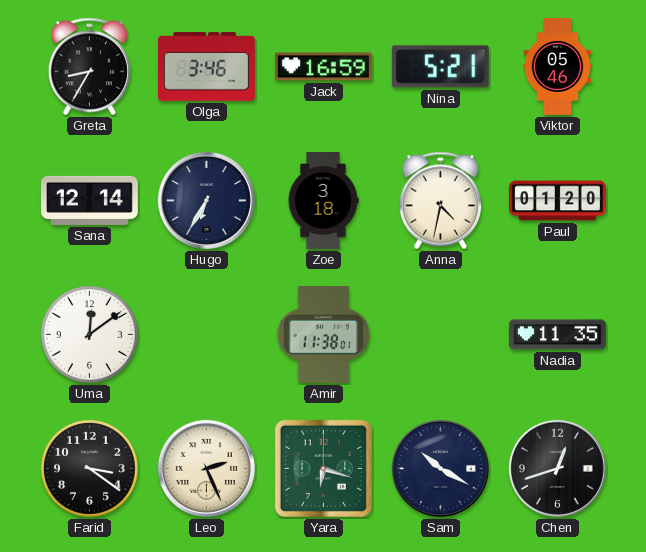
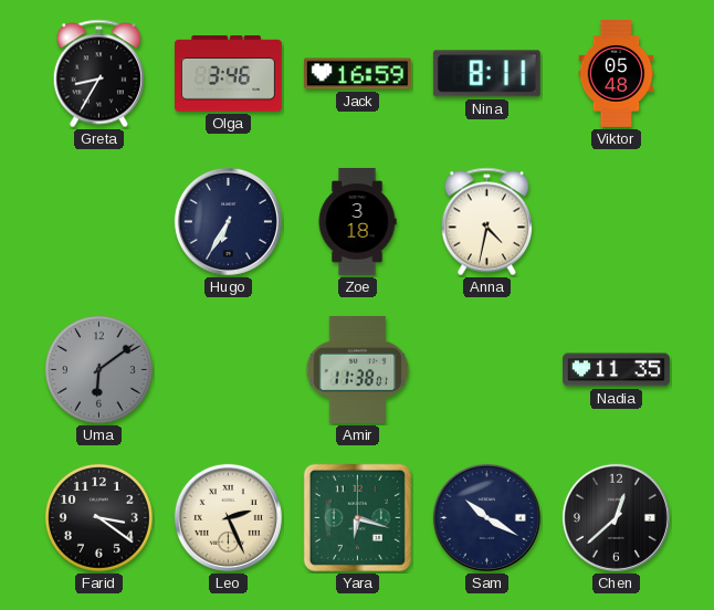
Nina: 5:21 -> 8:11 (486, 74)
Viktor: 05:46 -> 05:48 (617, 74)
Sana: 12:14 -> none (90, 200)
Paul: 01:20 -> none (558, 201)
Uma: 12:09 -> 6:09 (98, 369)
Uma dial: white -> grey (98, 369)
Chen: 12:42 -> 12:38 (616, 517)
